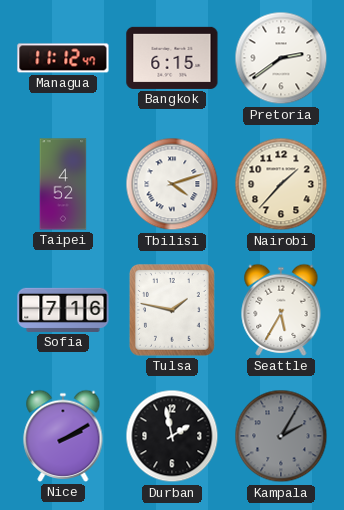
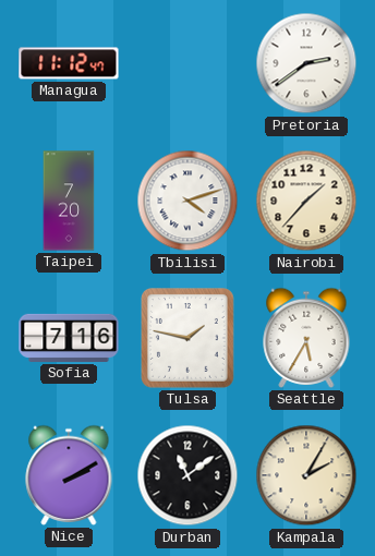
Bangkok: 6:15 -> none (172, 58)
Taipei: 4:52 -> 7:20 (69, 201)
Durban: 1:58 -> 11:09 (187, 475)
Kampala dial: grey -> cream (306, 475)
